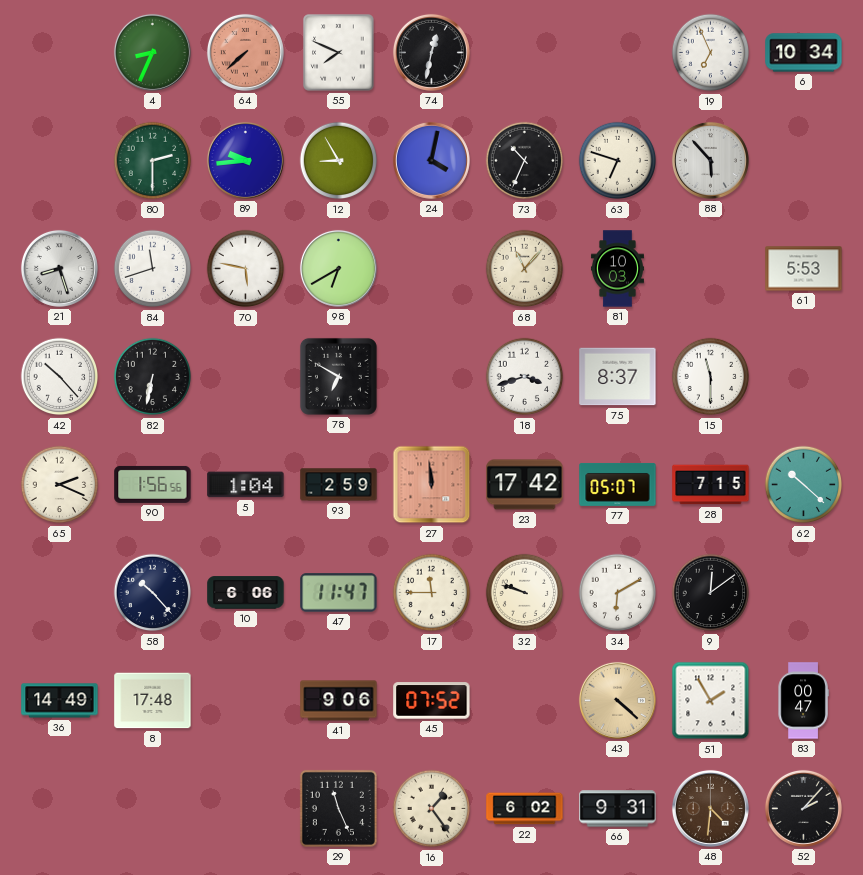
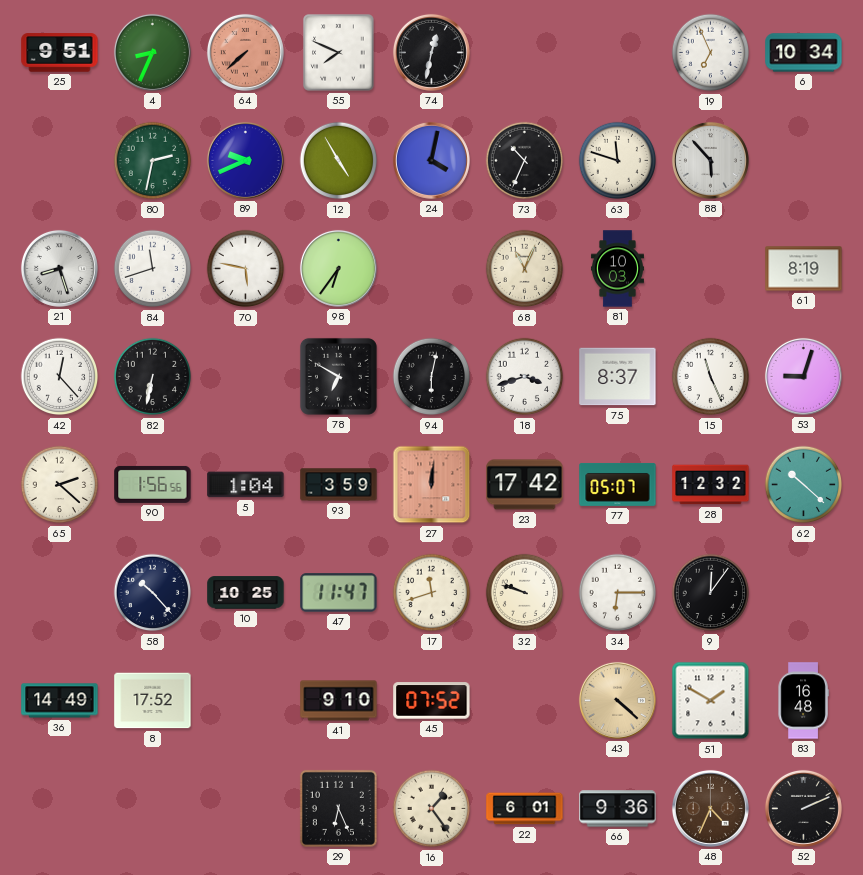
25: none -> 9:51 (60, 53)
80: 2:30 -> 2:32 (153, 161)
89: 9:44 -> 9:41 (245, 160)
12: 8:55 -> 4:55 (339, 161)
63: 6:48 -> 11:48 (618, 161)
98: 6:40 -> 6:36 (338, 268)
68: 11:07 -> 11:04 (525, 269)
61: 5:53 -> 8:19 (804, 269)
42: 10:23 -> 12:23 (60, 377)
94: none -> 6:02 (432, 377)
15: 11:30 -> 11:26 (711, 377)
53: none -> 9:03 (803, 376)
65: 2:19 -> 2:22 (60, 485)
93: 2:59 -> 3:59 (339, 485)
27: 11:59 -> 12:01 (432, 485)
28: 7:15 -> 12:32 (711, 485)
10: 6:06 -> 10:25 (246, 593)
17: 11:45 -> 11:42 (432, 593)
34: 6:10 -> 6:15 (618, 593)
9: 12:09 -> 12:06 (711, 593)
8: 17:48 -> 17:52 (153, 701)
41: 9:06 -> 9:10 (339, 701)
51: 1:55 -> 1:50 (711, 701)
83: 00:47 -> 16:48 (803, 701)
29: 11:26 -> 6:26 (338, 808)
22: 6:02 -> 6:01 (525, 809)
66: 9:31 -> 9:36 (618, 809)
48: 4:31 -> 4:34 (710, 808)
52: 2:07 -> 2:11 (803, 808)
